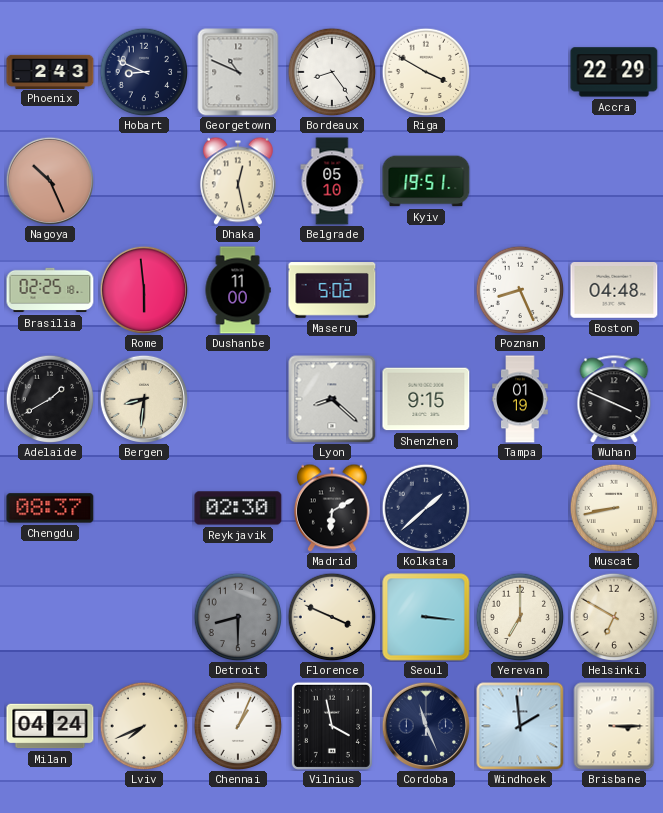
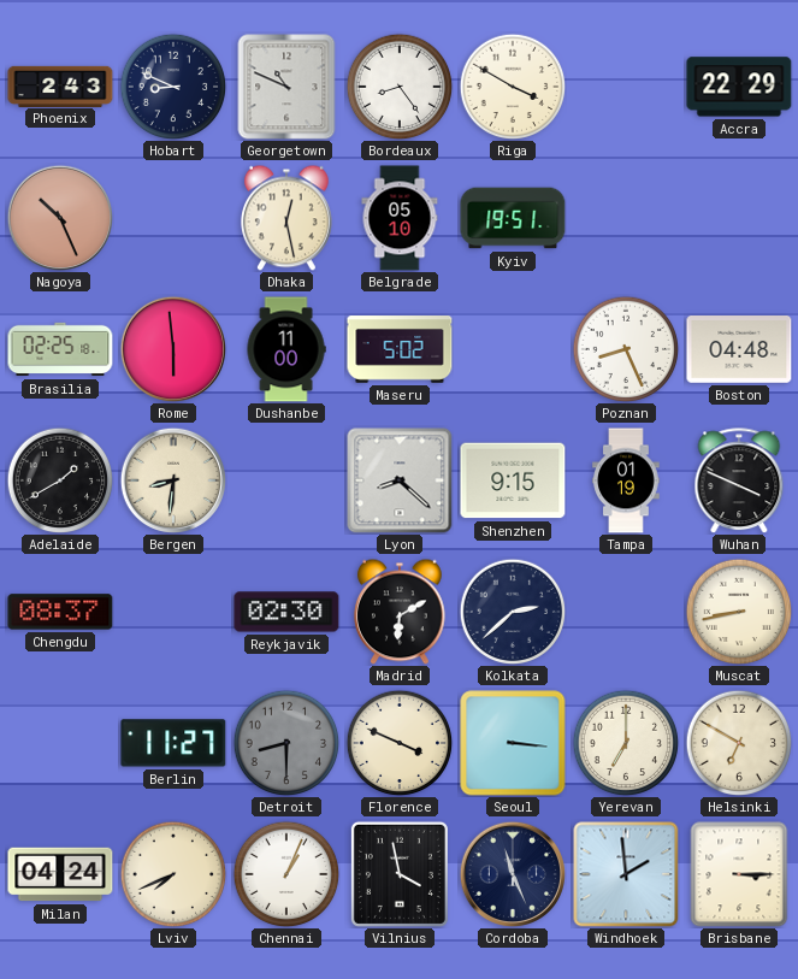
Kolkata: 1:38 -> 2:38 (513, 612)
Berlin: none -> 11:27 (173, 743)
